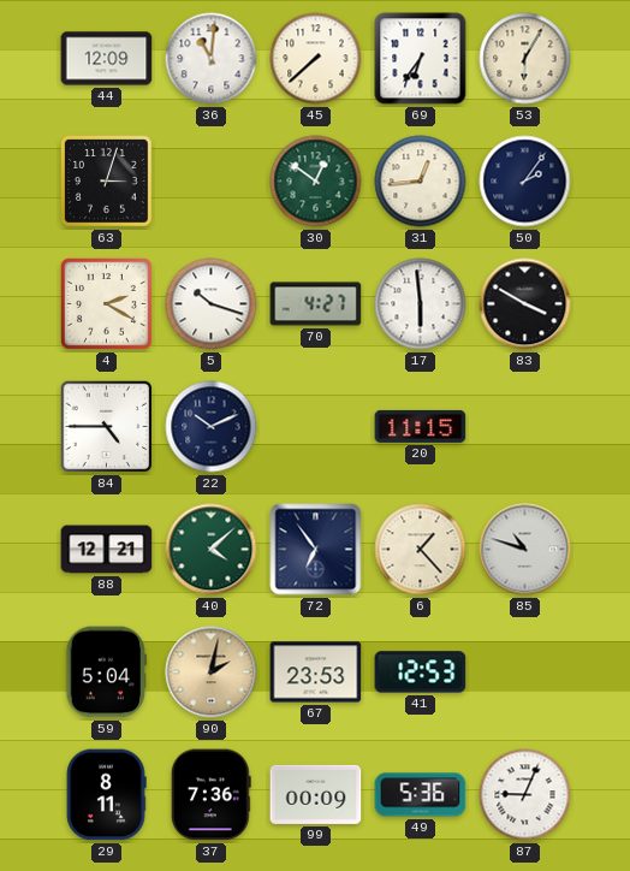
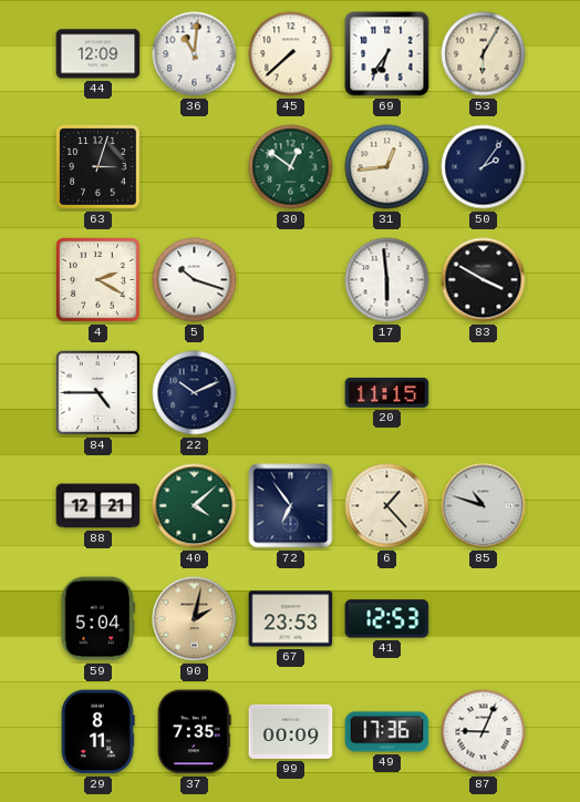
70: 4:27 -> none (316, 304)
37: 7:36 -> 7:35 (194, 732)
49: 5:36 -> 17:36 (387, 732)
